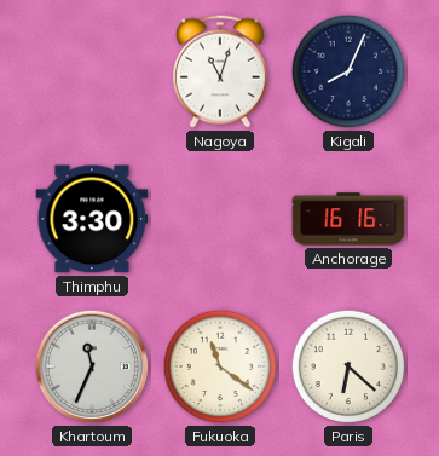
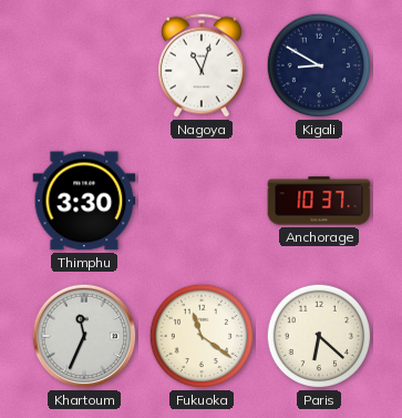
Kigali: 8:04 -> 8:50 (319, 65)
Anchorage: 16:16 -> 10:37 (319, 201)
